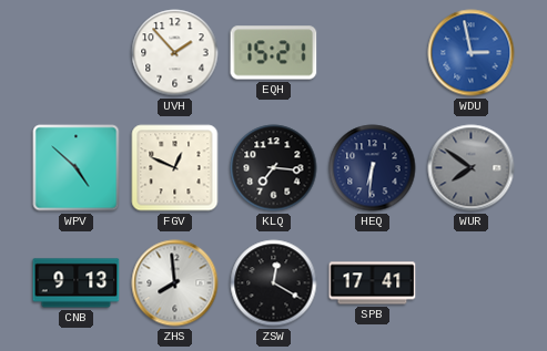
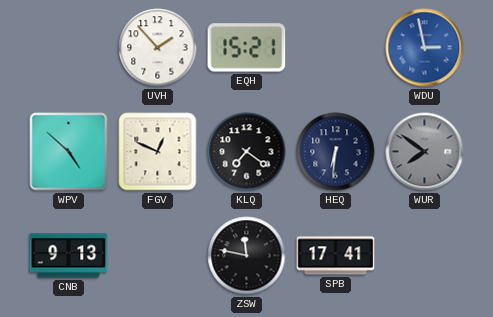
KLQ: 7:16 -> 7:21 (247, 152)
ZHS: 7:59 -> none (175, 283)
ZSW: 12:20 -> 11:47 (247, 256)
